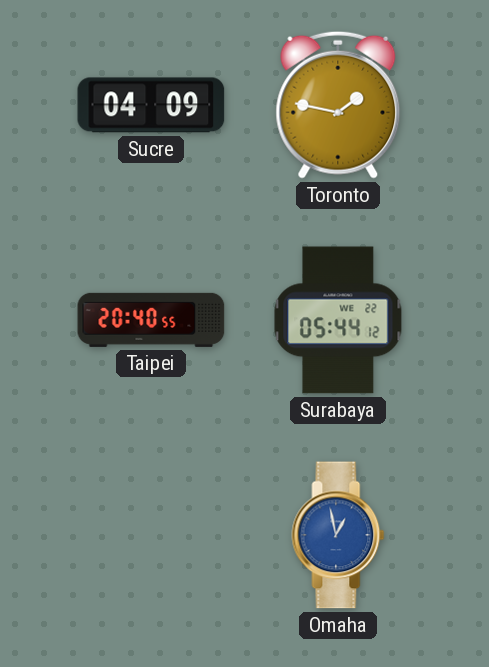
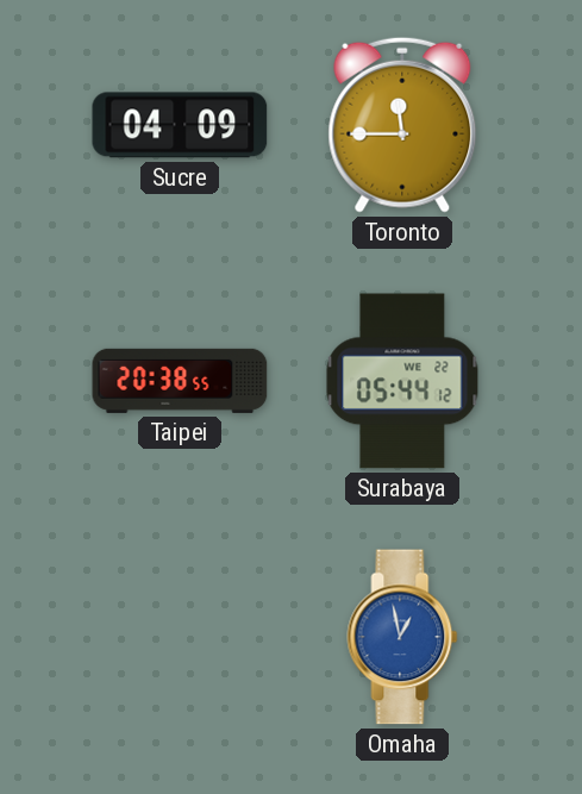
Toronto: 1:47 -> 11:45 (402, 125)
Taipei: 20:40 -> 20:38 (180, 381)
